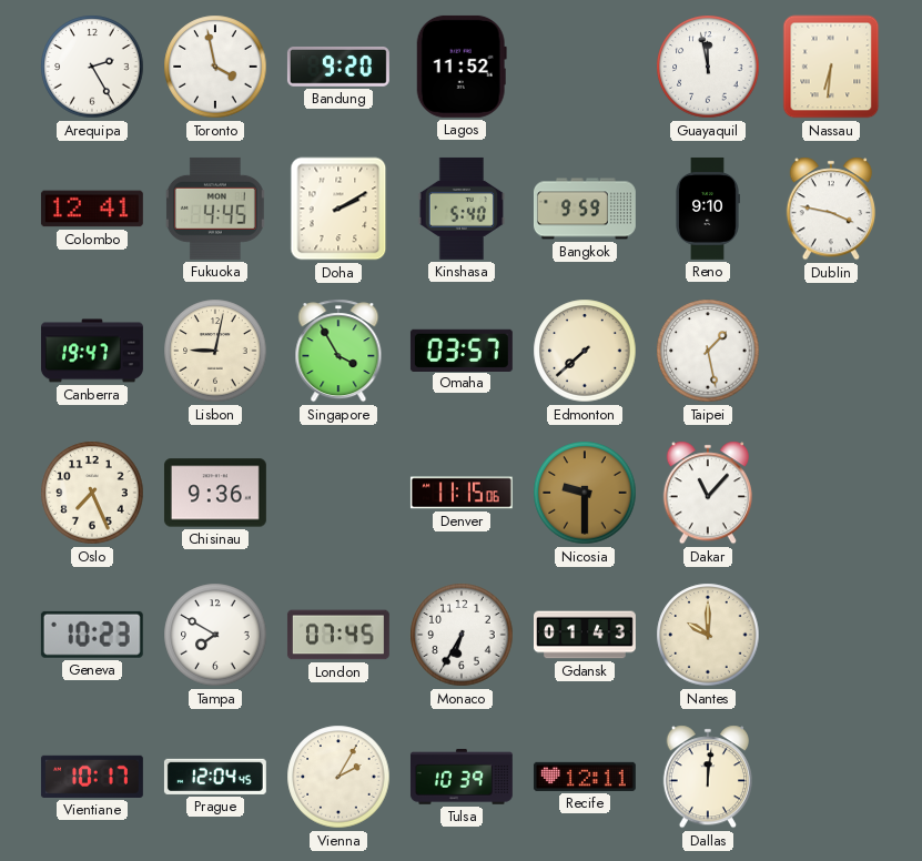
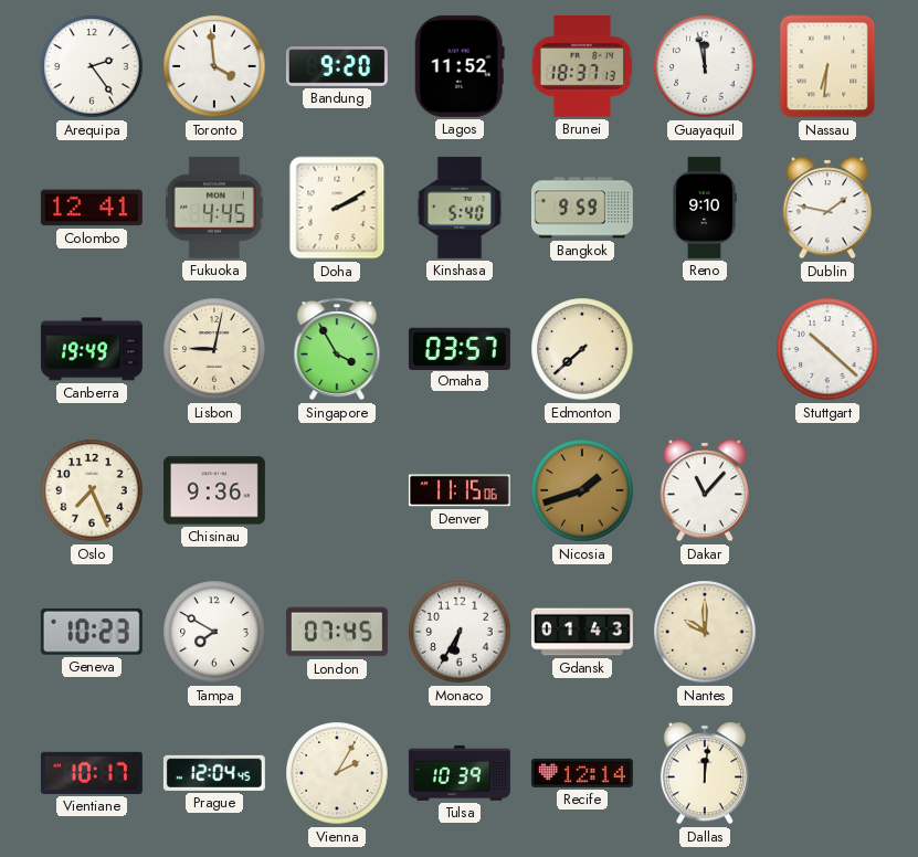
Arequipa: 2:25 -> 2:24 (92, 66)
Toronto: 3:58 -> 3:59 (214, 66)
Brunei: none -> 18:37 (582, 66)
Dublin: 3:47 -> 1:47 (826, 208)
Canberra: 19:47 -> 19:49 (92, 349)
Taipei: 1:28 -> none (708, 351)
Stuttgart: none -> 10:22 (827, 349)
Nicosia: 9:30 -> 1:42 (582, 490)
Recife: 12:11 -> 12:14 (582, 773)
